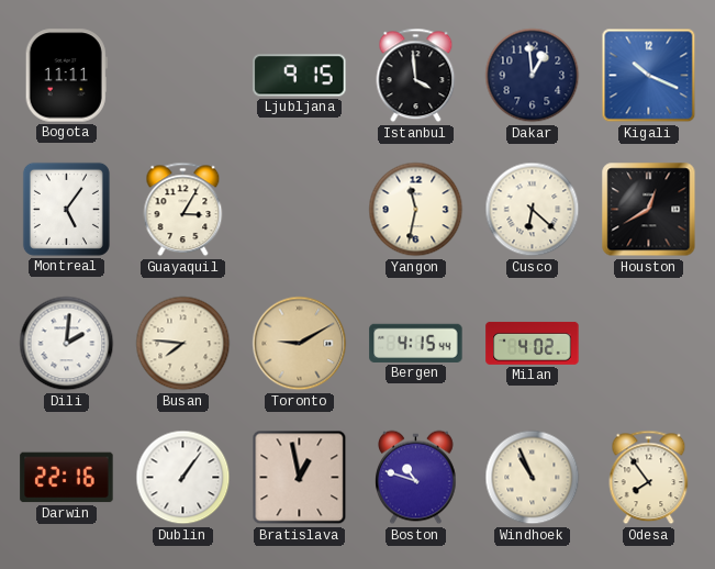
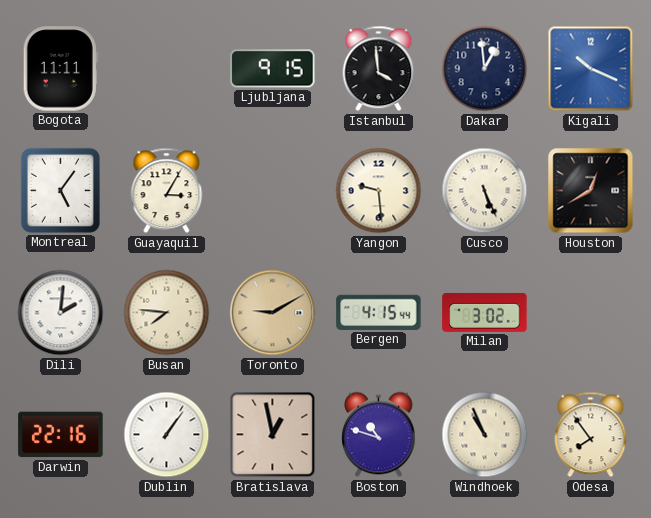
Yangon: 11:32 -> 9:29 (379, 191)
Cusco: 6:22 -> 5:26 (485, 191)
Milan: 4:02 -> 3:02 (485, 312)
